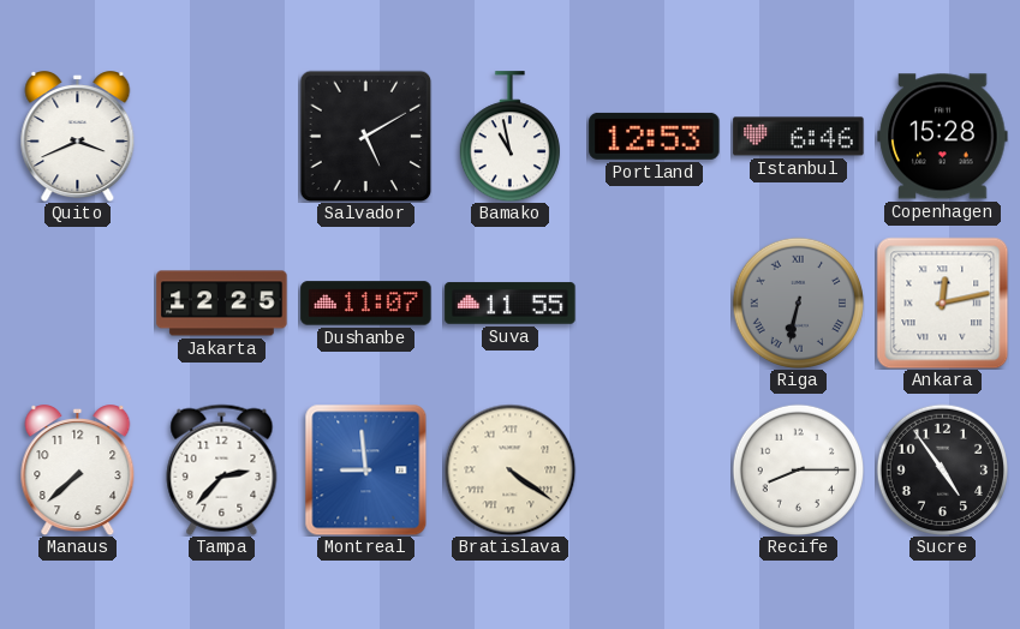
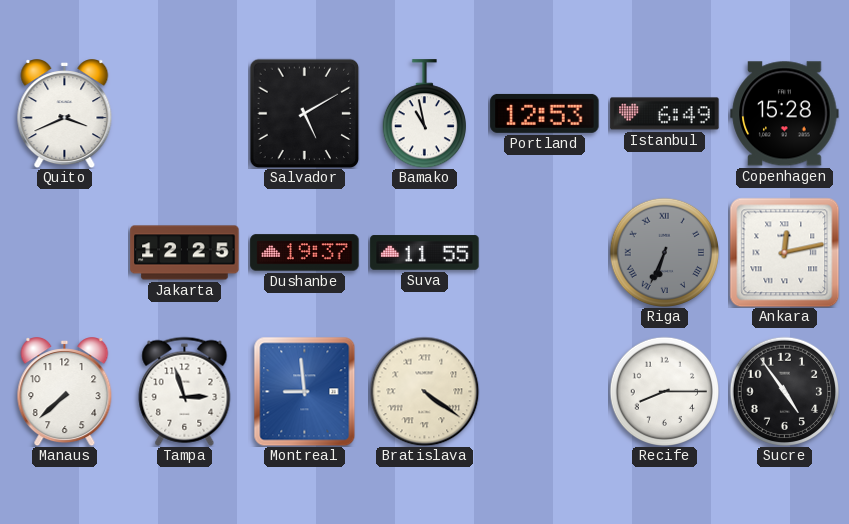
Istanbul: 6:46 -> 6:49 (665, 114)
Dushanbe: 11:07 -> 19:37 (305, 253)
Riga: 6:32 -> 6:34 (664, 252)
Tampa: 2:37 -> 2:57 (185, 391)
